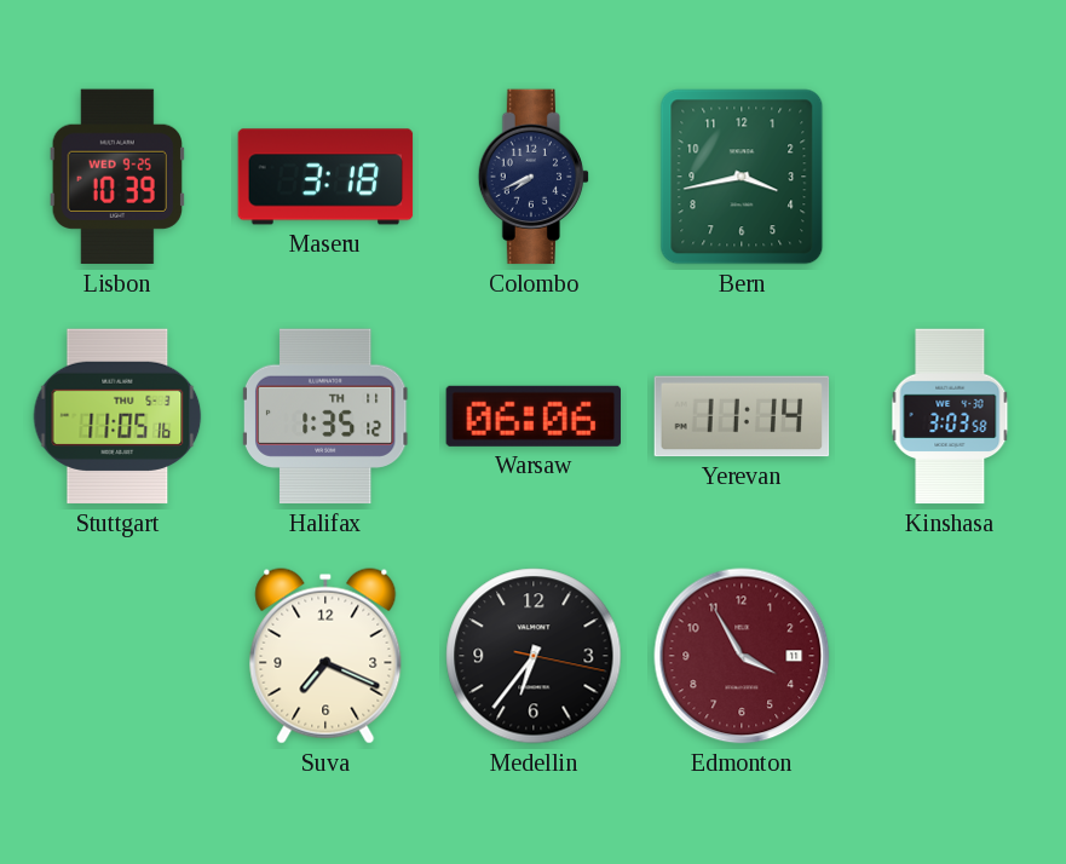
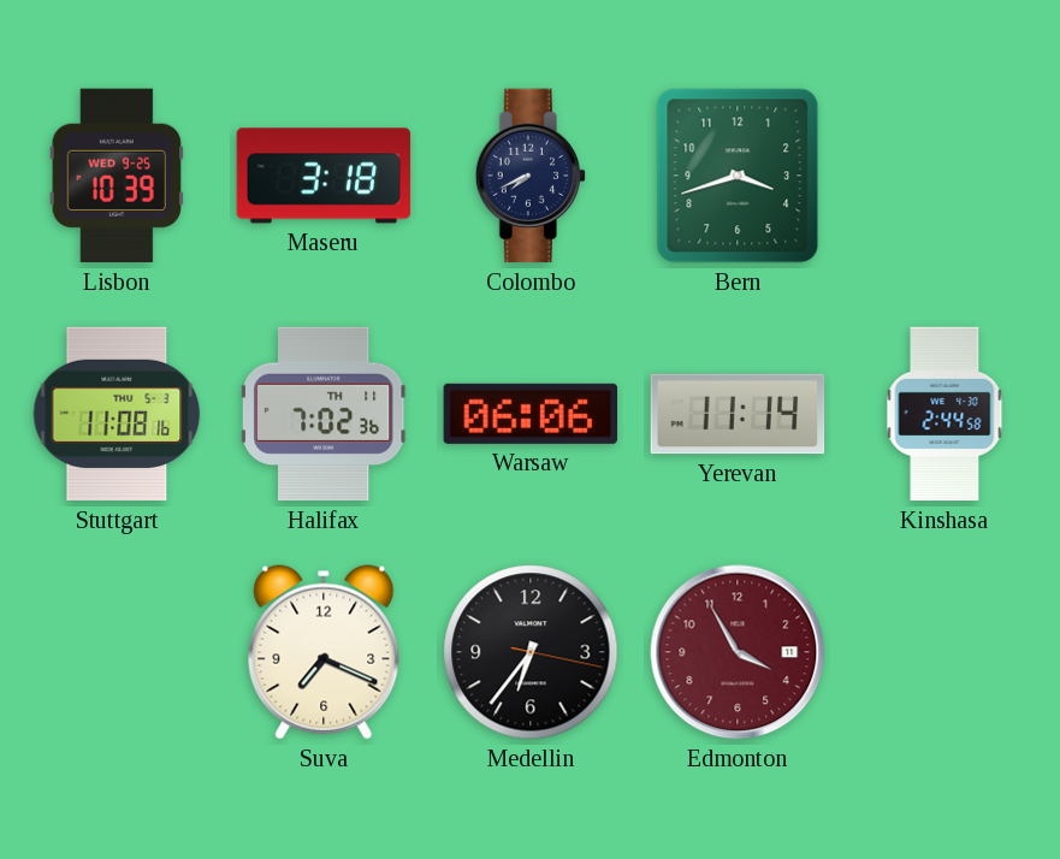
Bern: 3:43 -> 3:42 (738, 176)
Stuttgart: 11:05 -> 11:08 (117, 414)
Halifax: 1:35 -> 7:02 (324, 414)
Kinshasa: 3:03 -> 2:44 (944, 414)
